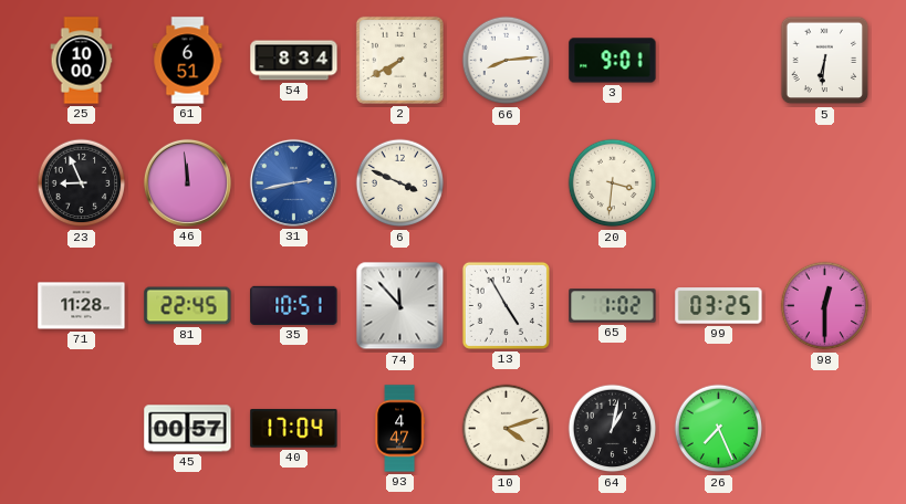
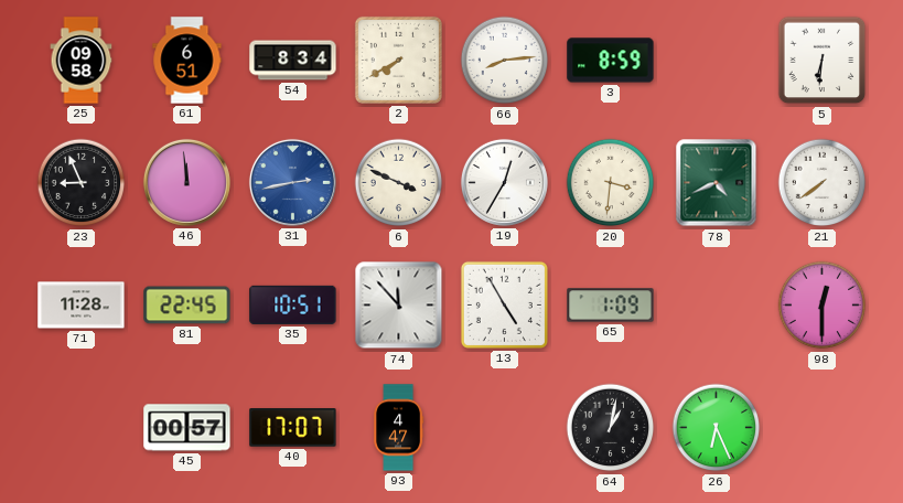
25: 10:00 -> 09:58 (82, 61)
3: 9:01 -> 8:59 (611, 61)
19: none -> 12:35 (504, 182)
78: none -> 4:41 (717, 183)
21: none -> 7:39 (823, 183)
65: 1:02 -> 1:09 (611, 306)
99: 03:25 -> none (719, 306)
40: 17:04 -> 17:07 (293, 428)
10: 4:12 -> none (507, 429)
26: 7:26 -> 6:26 (717, 428)
